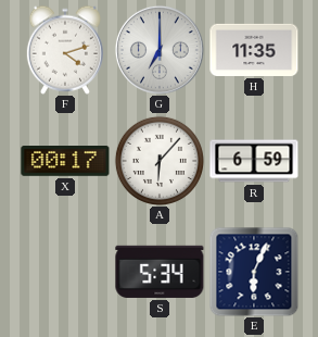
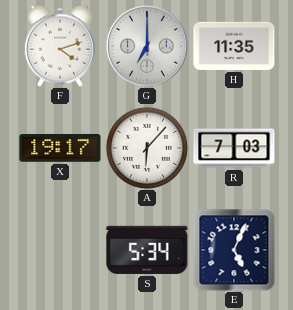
X: 00:17 -> 19:17 (60, 149)
R: 6:59 -> 7:03 (234, 148)
E: 6:04 -> 5:04 (234, 250)
